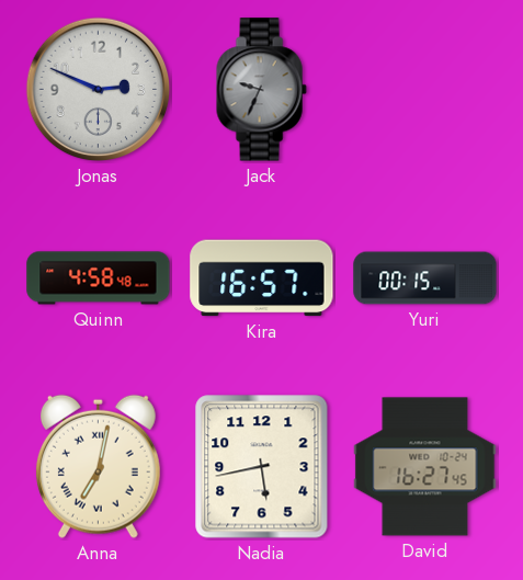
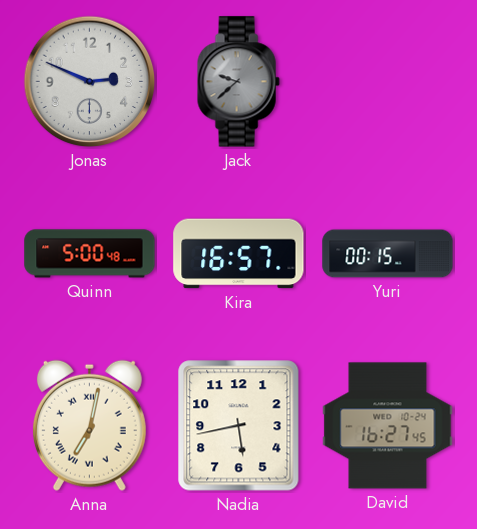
Jack: 9:34 -> 9:38 (238, 82)
Quinn: 4:58 -> 5:00 (90, 254)
